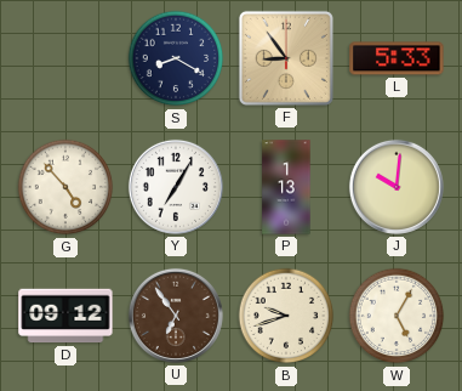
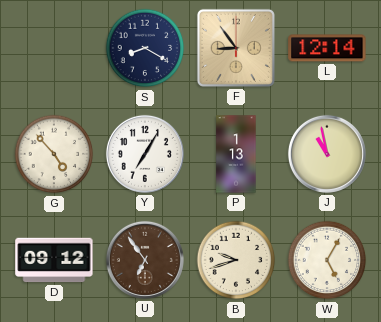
L: 5:33 -> 12:14 (327, 48)
J: 10:01 -> 10:58 (327, 154)
